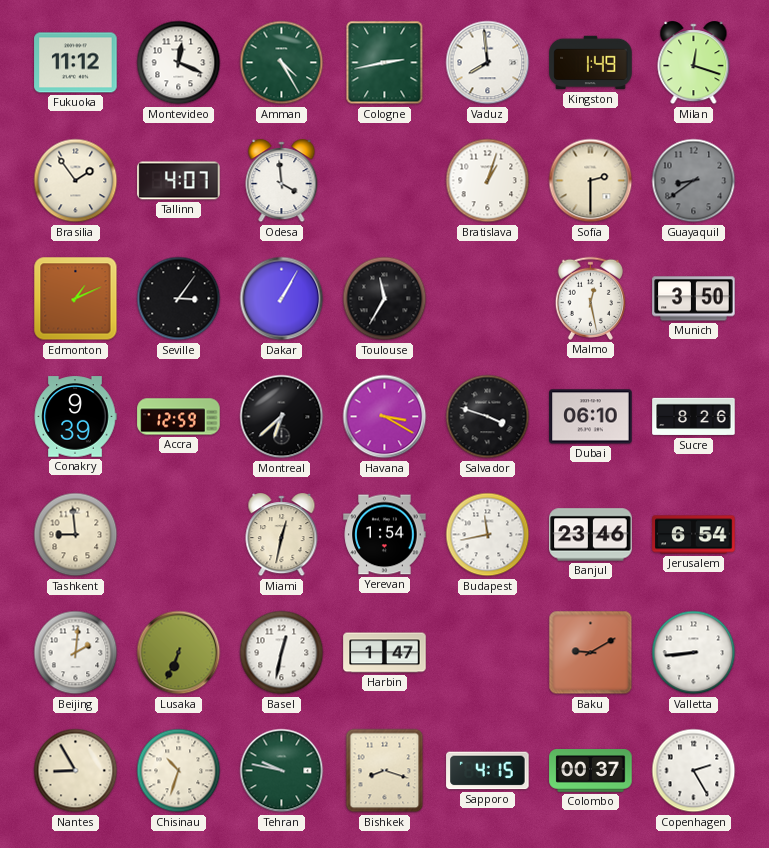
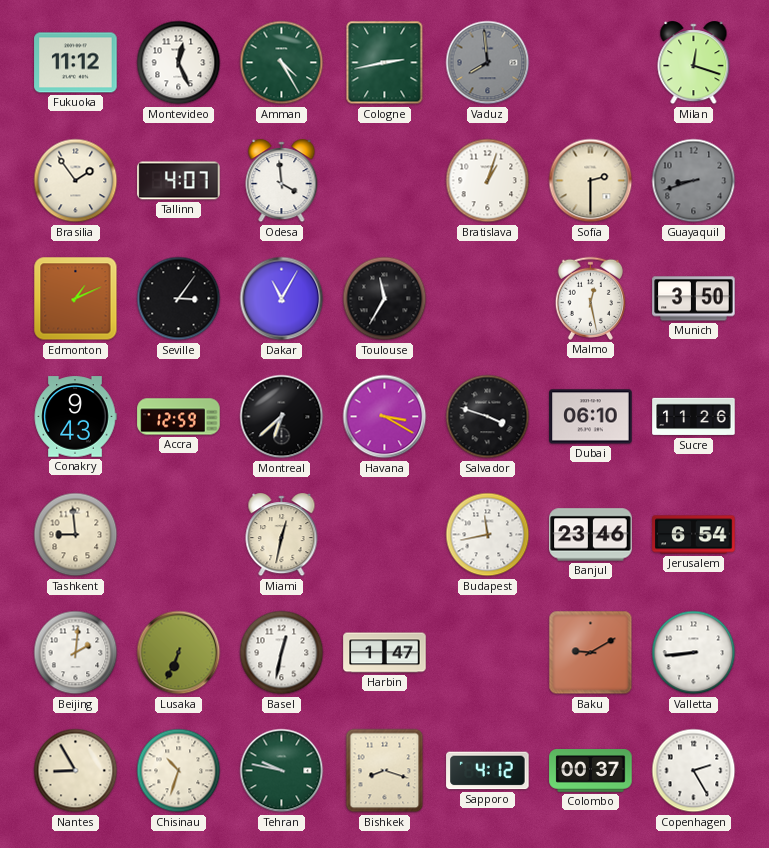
Montevideo: 12:19 -> 12:26 (179, 63)
Vaduz dial: white -> grey (488, 63)
Kingston: 1:49 -> none (591, 63)
Guayaquil: 8:39 -> 8:42 (694, 181)
Dakar: 1:05 -> 11:05 (282, 299)
Conakry: 9:39 -> 9:43 (75, 417)
Sucre: 8:26 -> 11:26 (694, 417)
Yerevan: 1:54 -> none (385, 535)
Sapporo: 4:15 -> 4:12 (488, 771)
